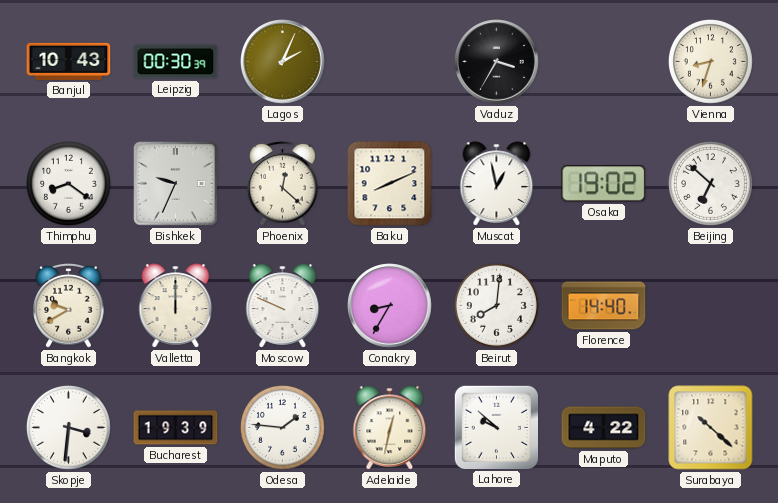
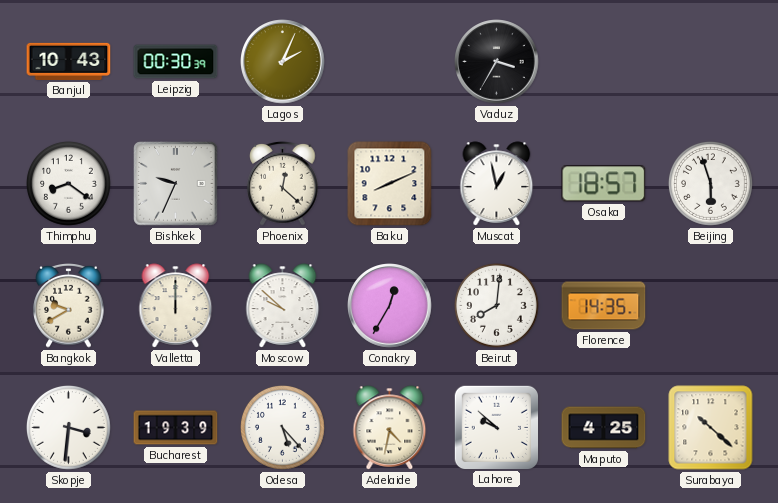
Vienna: 8:33 -> none (711, 62)
Osaka: 19:02 -> 18:57 (604, 184)
Beijing: 6:52 -> 5:57 (711, 184)
Moscow: 9:49 -> 9:52 (283, 306)
Conakry: 8:35 -> 12:35 (390, 306)
Florence: 14:40 -> 14:35 (604, 306)
Odesa: 1:46 -> 5:23 (283, 428)
Adelaide: 12:32 -> 4:32 (390, 428)
Maputo: 4:22 -> 4:25 (604, 428)
